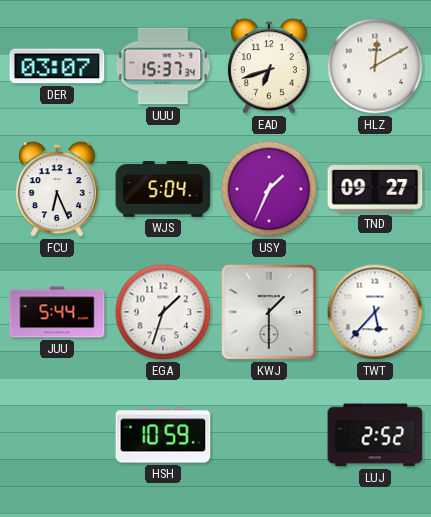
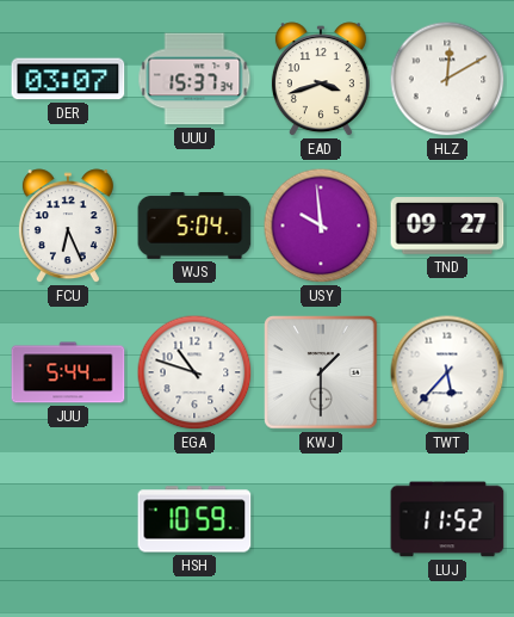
EAD: 6:42 -> 3:42 (321, 80)
USY: 1:34 -> 9:59 (321, 226)
EGA: 1:33 -> 10:48 (194, 372)
LUJ: 2:52 -> 11:52 (447, 519)
